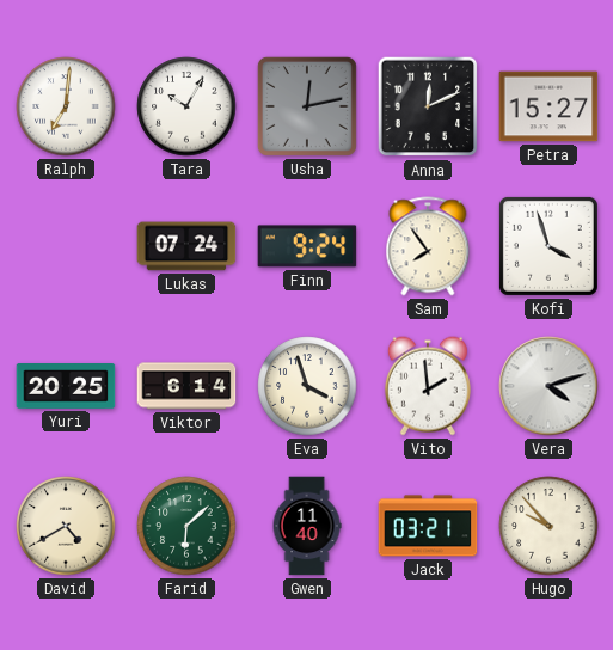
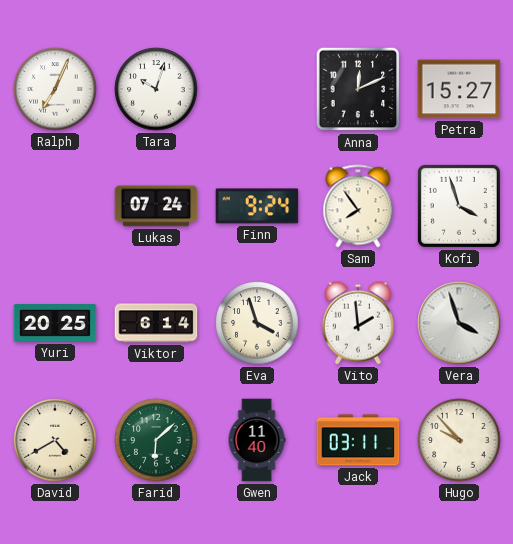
Ralph: 7:01 -> 7:04 (55, 89)
Tara: 10:05 -> 10:03 (156, 89)
Usha: 12:13 -> none (307, 106)
Vera: 4:12 -> 3:57 (459, 323)
Jack: 03:21 -> 03:11 (358, 440)
